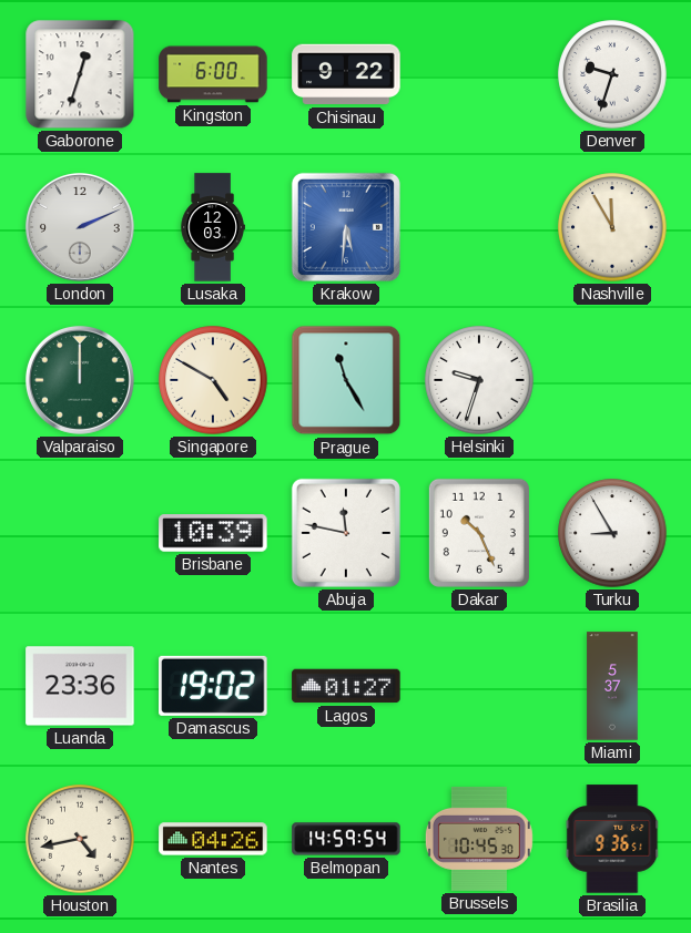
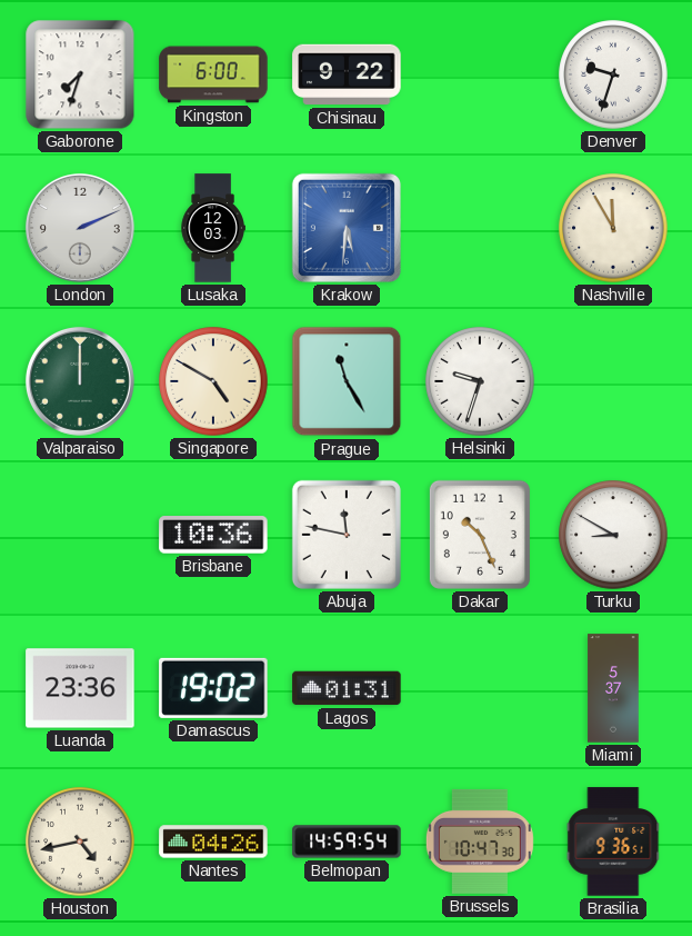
Gaborone: 12:33 -> 7:33 (80, 74)
Brisbane: 10:39 -> 10:36 (213, 536)
Turku: 8:55 -> 8:50 (613, 535)
Lagos: 01:27 -> 01:31 (347, 688)
Brussels: 10:45 -> 10:47 (480, 842)
